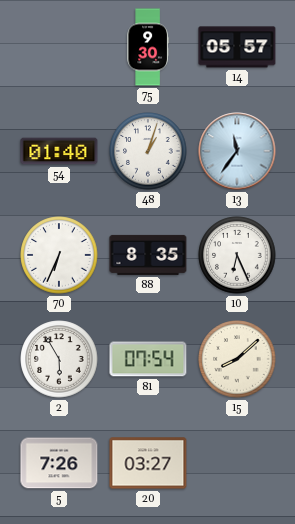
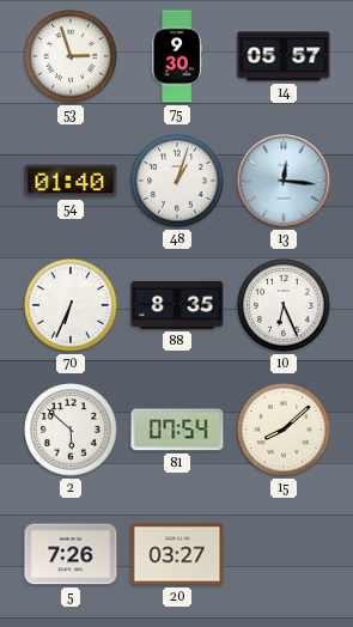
53: none -> 2:57 (71, 56)
13: 11:36 -> 12:16 (284, 181)
2: 5:55 -> 5:52 (71, 430)
